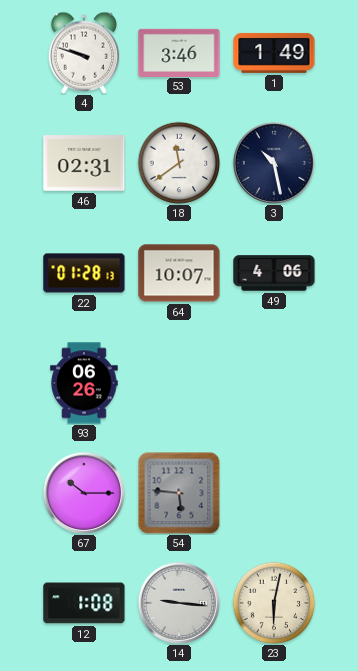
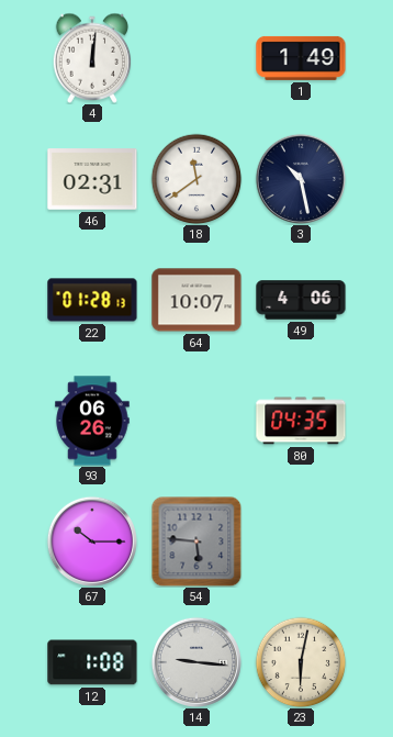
4: 9:48 -> 12:01 (92, 58)
53: 3:46 -> none (179, 52)
80: none -> 04:35 (301, 421)
